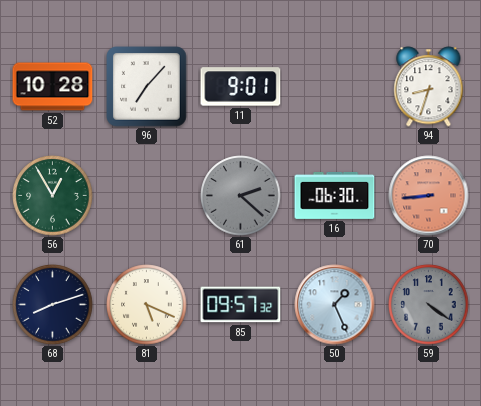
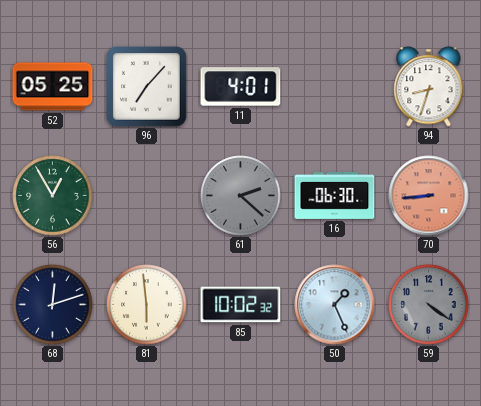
52: 10:28 -> 05:25 (53, 87)
11: 9:01 -> 4:01 (241, 87)
68: 8:12 -> 12:12 (53, 305)
81: 5:19 -> 5:59 (147, 305)
85: 09:57 -> 10:02 (241, 305)
